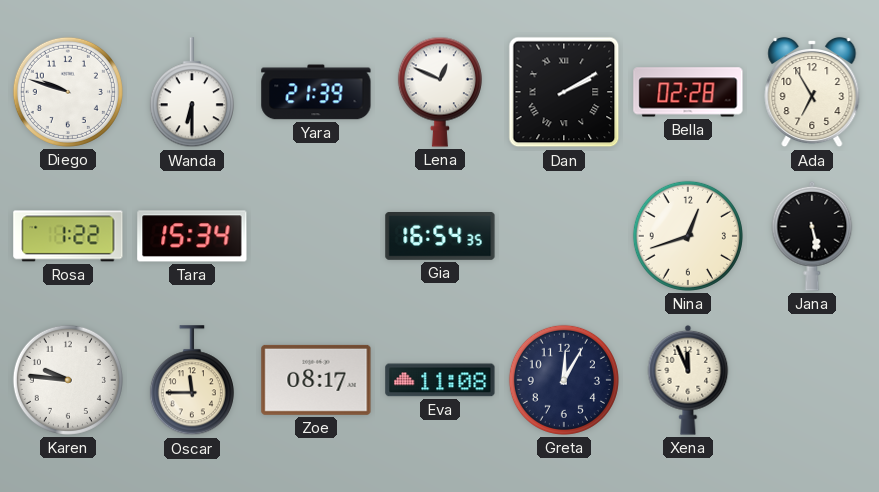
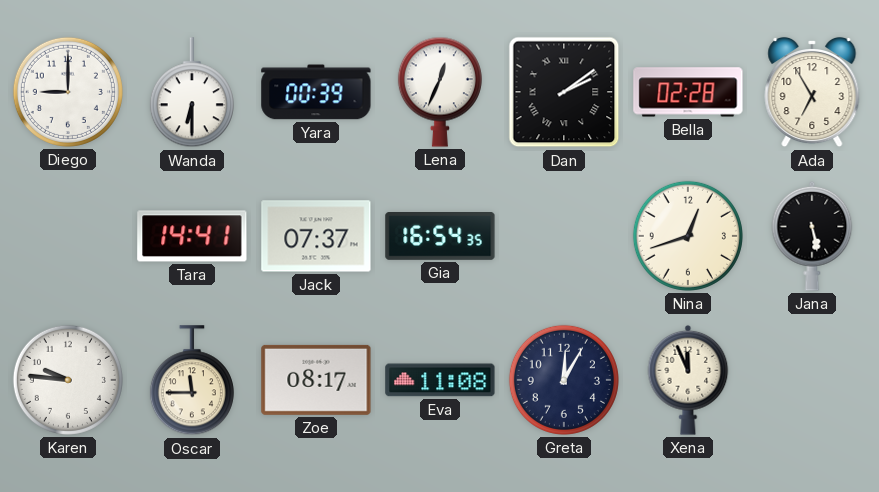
Diego: 9:48 -> 9:00 (68, 92)
Yara: 21:39 -> 00:39 (316, 92)
Lena: 12:49 -> 12:34 (440, 92)
Dan: 2:10 -> 2:09 (564, 92)
Rosa: 1:22 -> none (68, 236)
Tara: 15:34 -> 14:41 (192, 236)
Jack: none -> 07:37 (316, 236)
